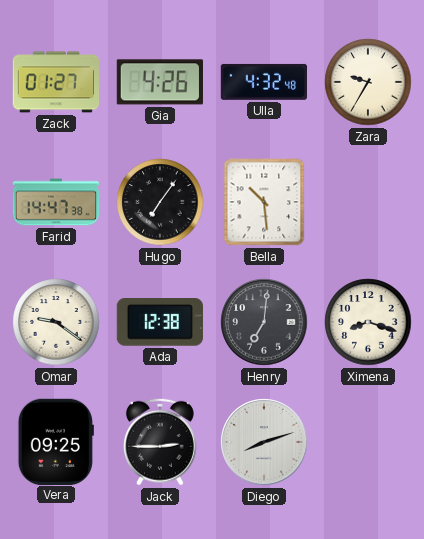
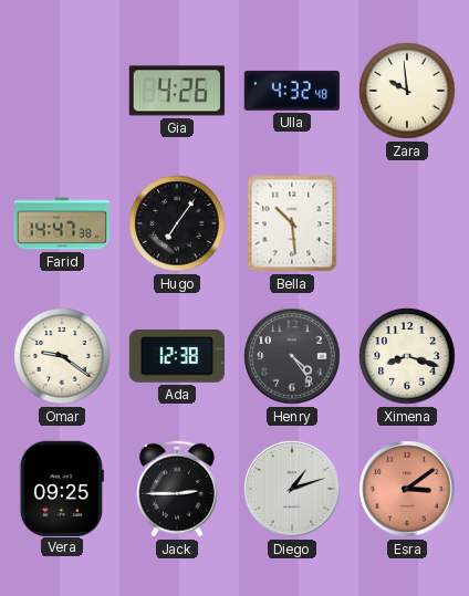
Zack: 01:27 -> none (56, 82)
Zara: 9:35 -> 9:59 (407, 91)
Henry: 7:01 -> 4:24 (292, 356)
Diego: 8:12 -> 1:12 (292, 489)
Esra: none -> 3:09 (407, 489)
